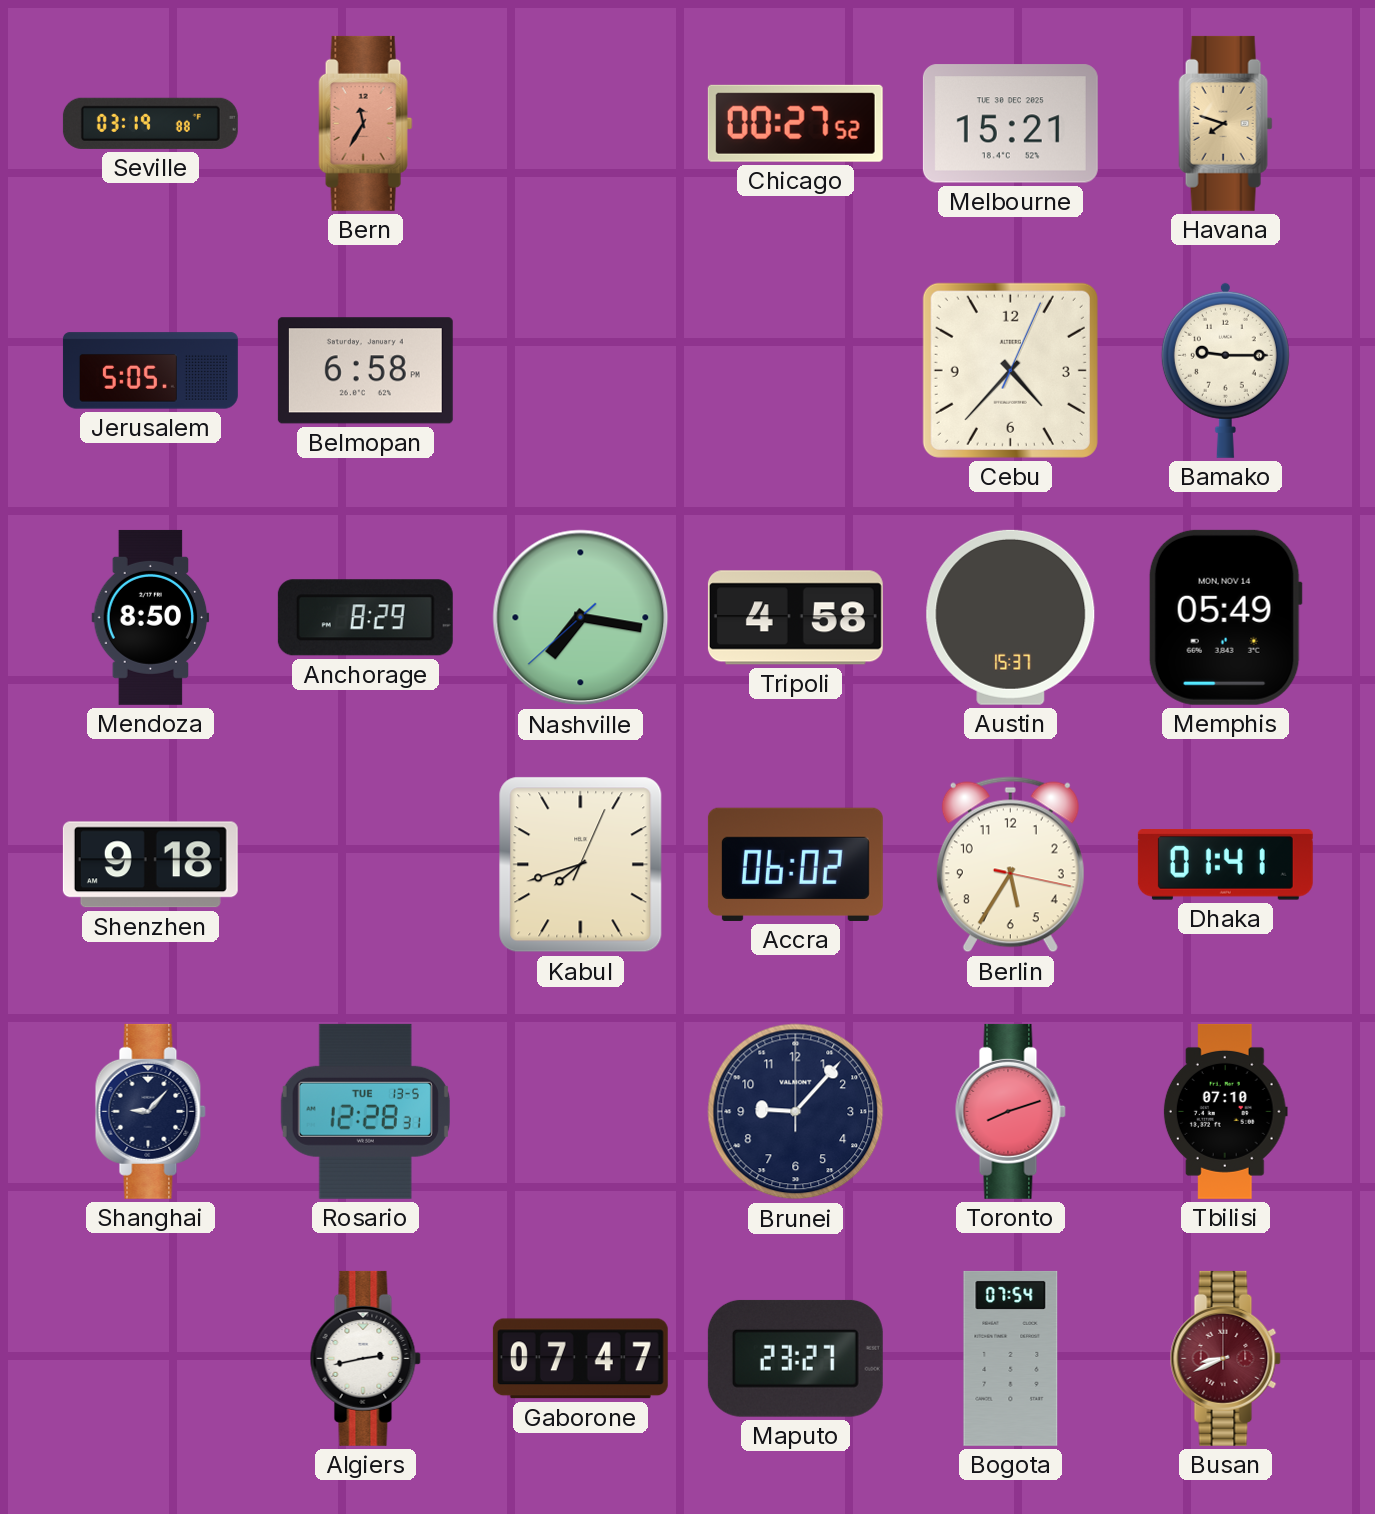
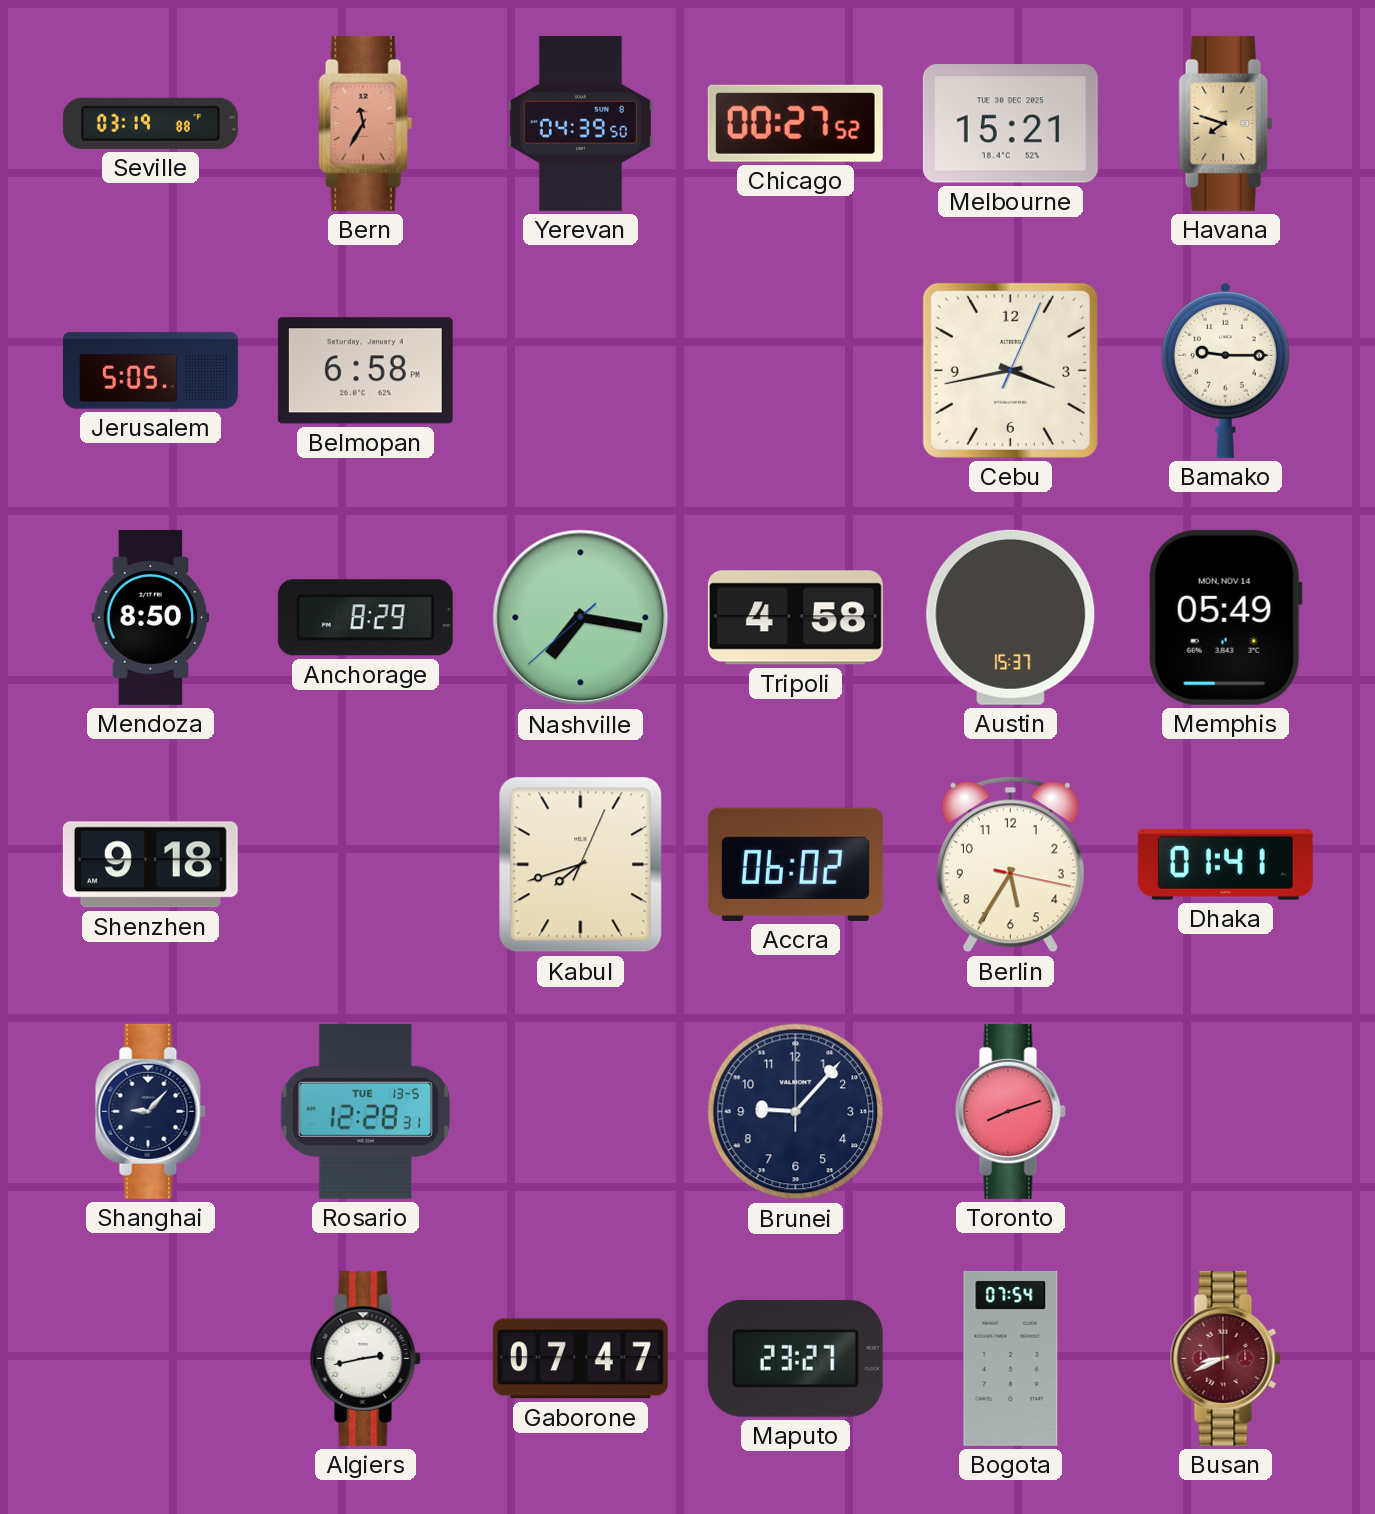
Yerevan: none -> 04:39 (580, 123)
Cebu: 4:37 -> 3:43 (1010, 370)
Tbilisi: 07:10 -> none (1225, 1111)
